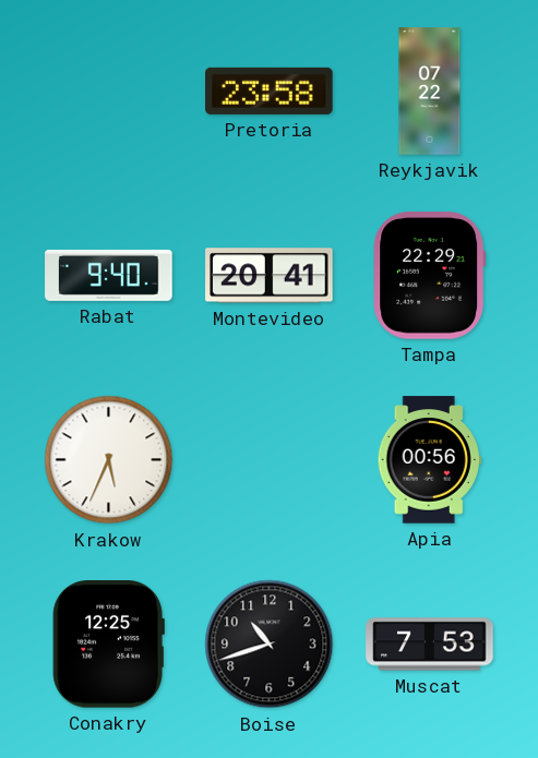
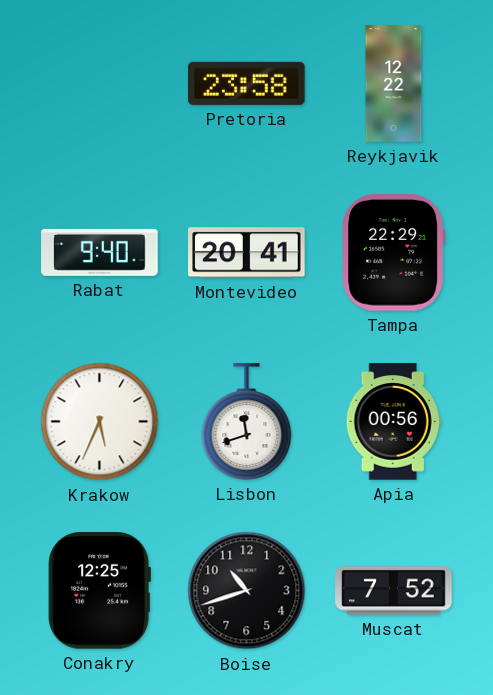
Reykjavik: 07:22 -> 12:22 (394, 84)
Lisbon: none -> 11:42 (247, 422)
Muscat: 7:53 -> 7:52 (394, 591)
